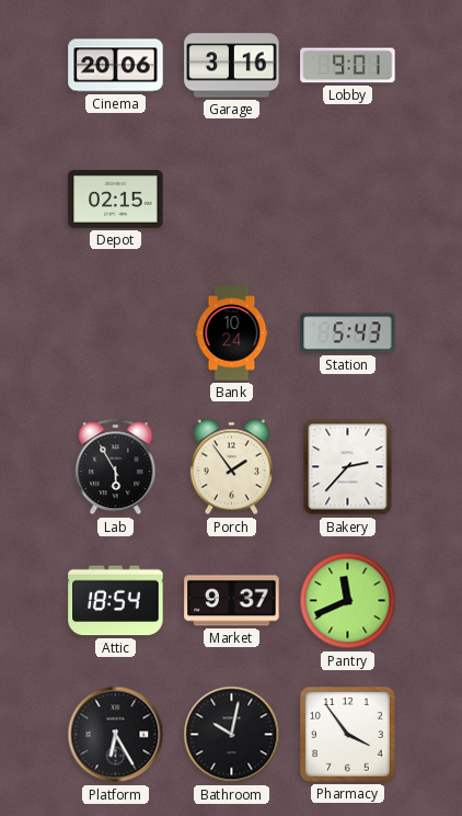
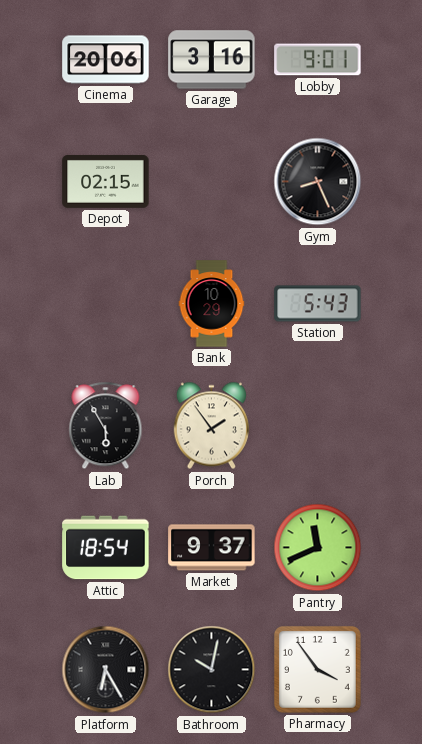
Gym: none -> 8:26 (318, 182)
Bank: 10:24 -> 10:29 (212, 304)
Bakery: 2:37 -> none (348, 467)
